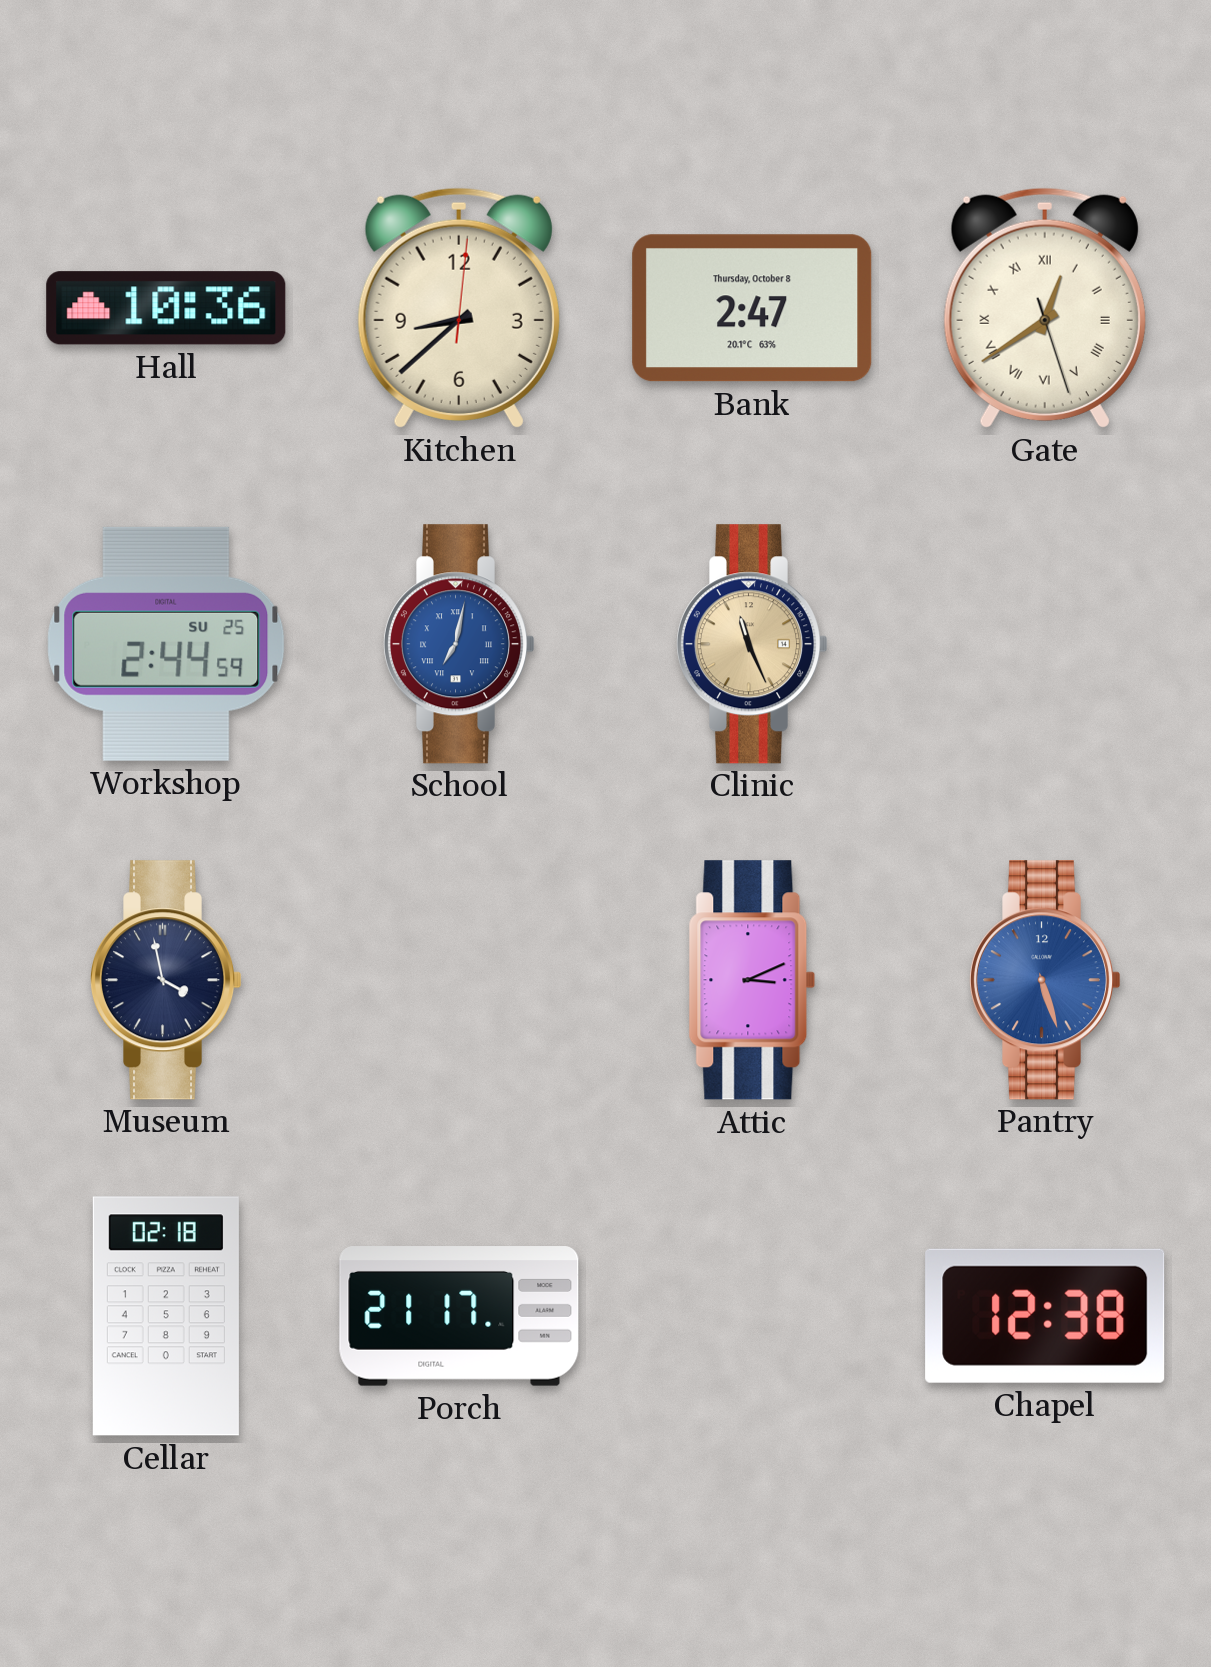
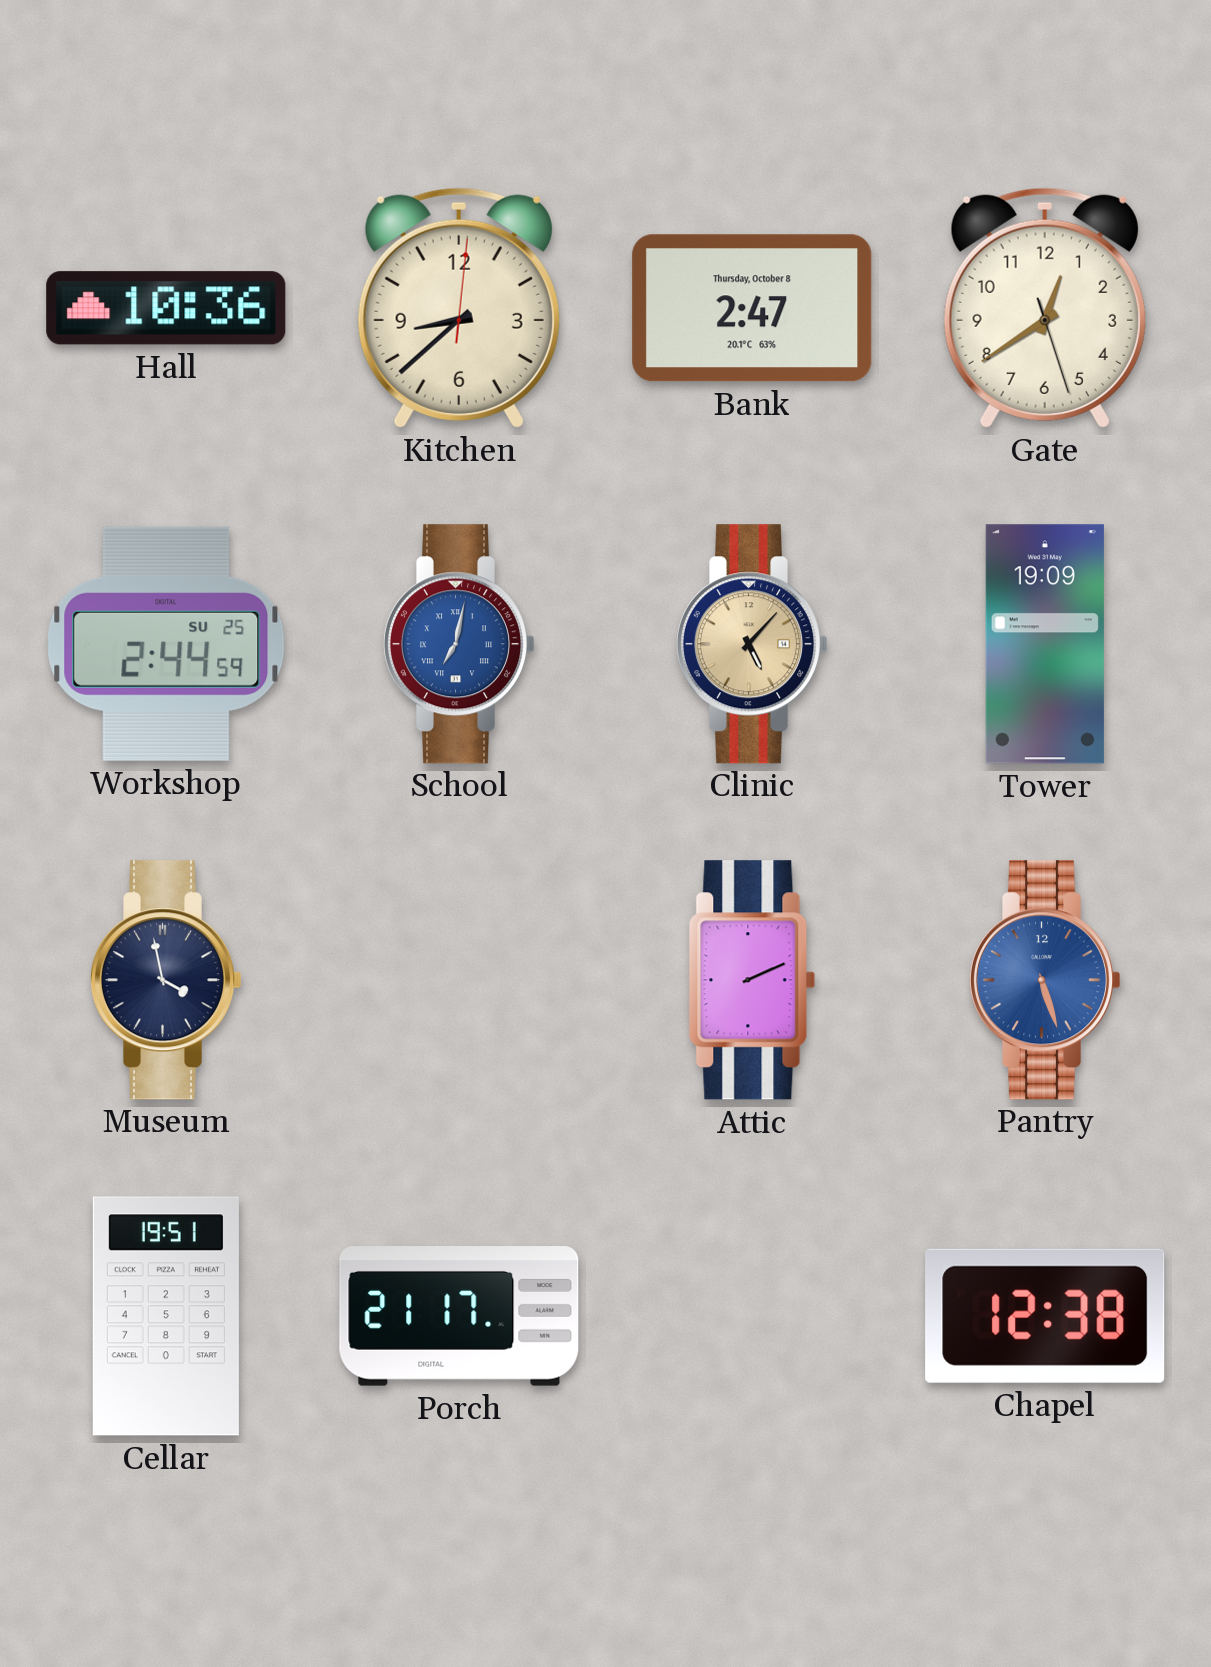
Gate numerals: Roman -> Arabic (1045, 308)
Clinic: 11:26 -> 5:07 (752, 644)
Tower: none -> 19:09 (1045, 644)
Attic: 3:11 -> 2:11 (752, 980)
Cellar: 02:18 -> 19:51 (166, 1316)
